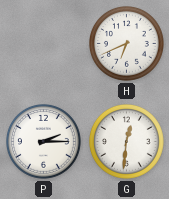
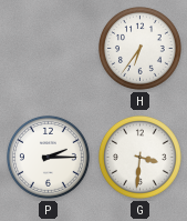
H: 6:41 -> 6:36 (141, 49)
G: 12:31 -> 3:31 (141, 158)
